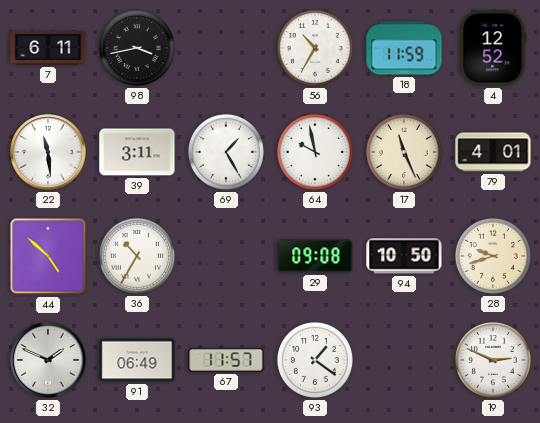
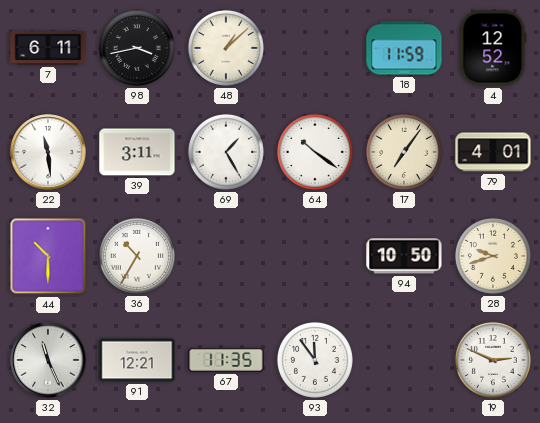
48: none -> 1:08 (226, 48)
56: 10:35 -> none (315, 48)
64: 9:58 -> 10:21 (315, 152)
17: 11:26 -> 7:06 (404, 152)
44: 4:52 -> 10:30 (48, 256)
29: 09:08 -> none (315, 256)
32: 1:49 -> 11:26 (48, 360)
91: 06:49 -> 12:21 (137, 360)
67: 11:57 -> 11:35 (226, 360)
93: 1:21 -> 11:54 (315, 360)
